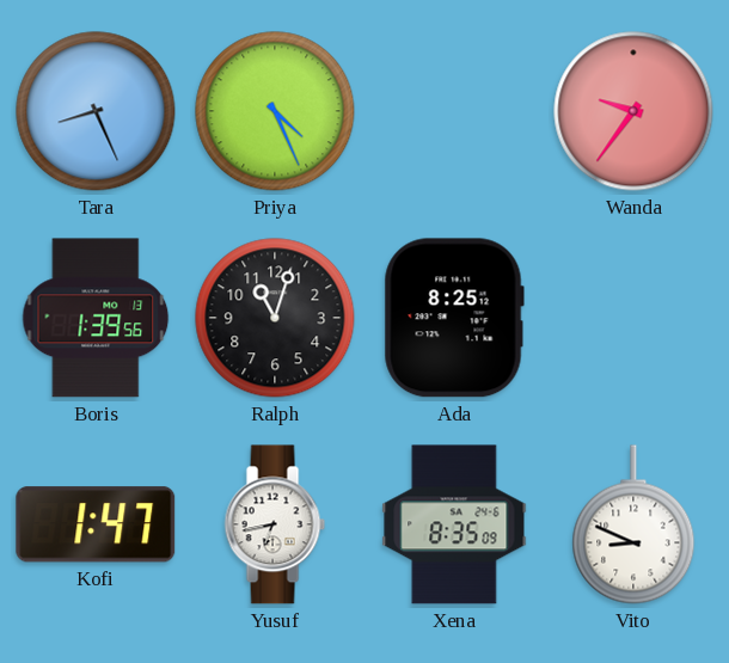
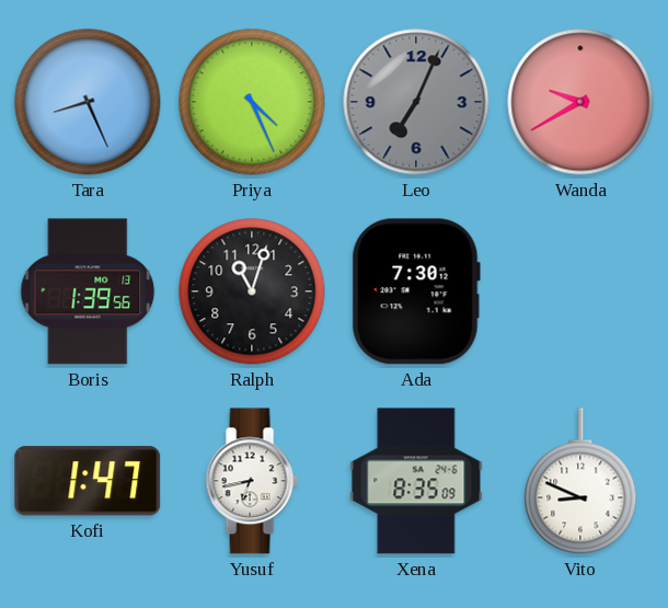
Leo: none -> 7:04 (416, 102)
Wanda: 9:36 -> 9:40 (580, 102)
Ada: 8:25 -> 7:30 (416, 291)
